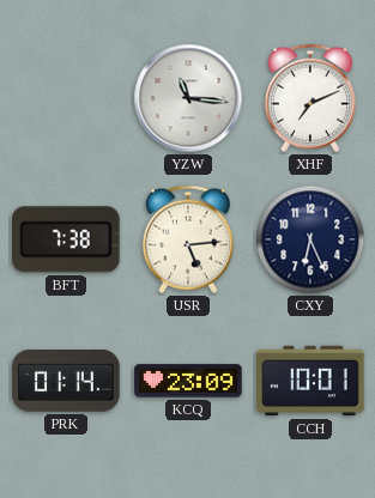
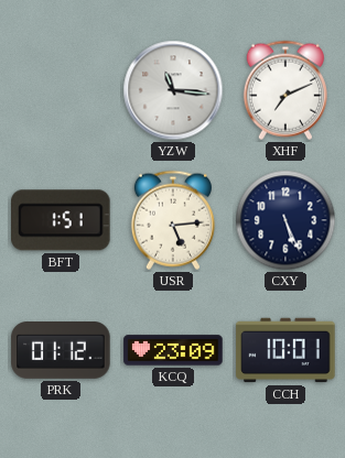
BFT: 7:38 -> 1:51 (62, 220)
CXY: 6:26 -> 5:26 (285, 220)
PRK: 01:14 -> 01:12 (61, 351)
